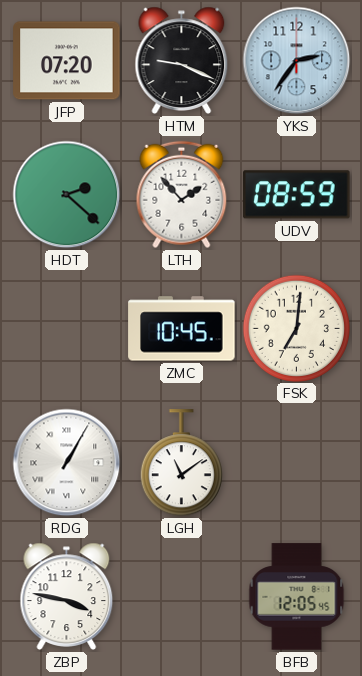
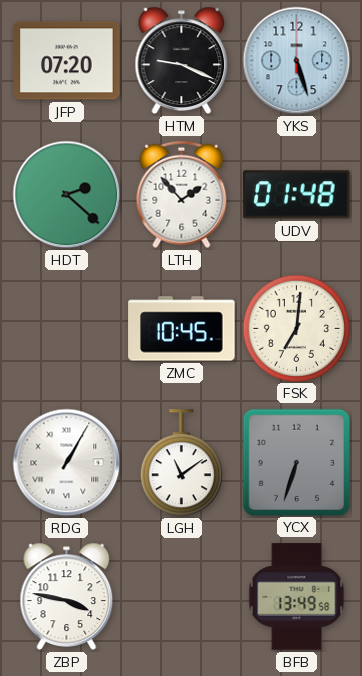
YKS: 2:36 -> 5:27 (297, 61)
UDV: 08:59 -> 01:48 (297, 195)
YCX: none -> 6:33 (296, 462)
BFB: 12:05 -> 13:49 (297, 597)
